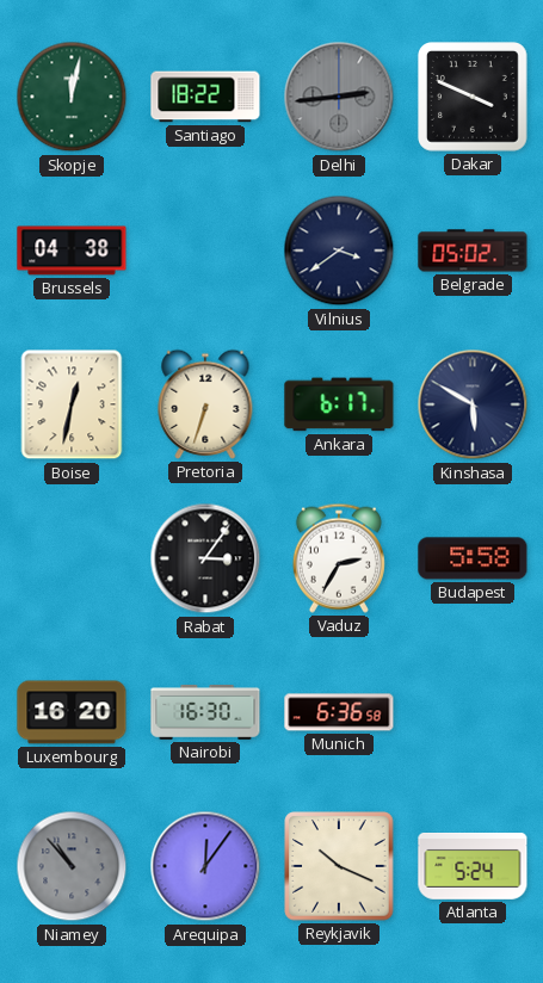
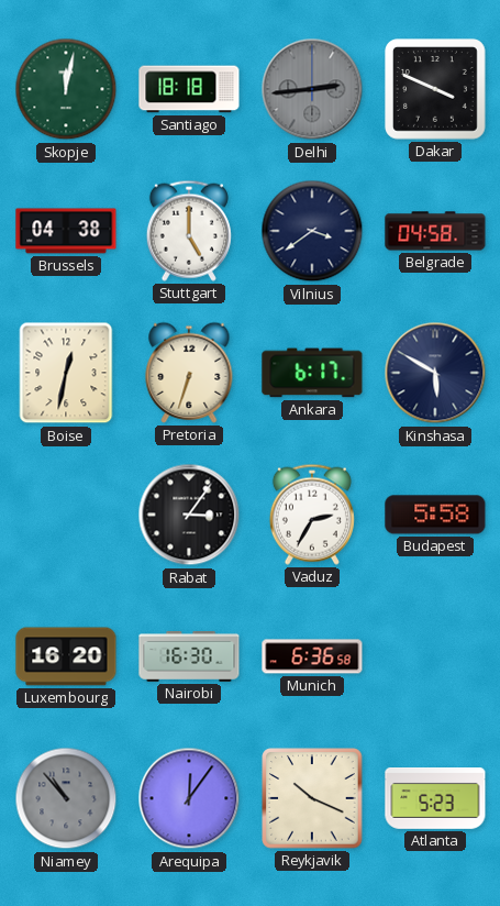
Santiago: 18:22 -> 18:18 (189, 89)
Stuttgart: none -> 5:00 (189, 231)
Belgrade: 05:02 -> 04:58 (435, 231)
Atlanta: 5:24 -> 5:23 (435, 799)
